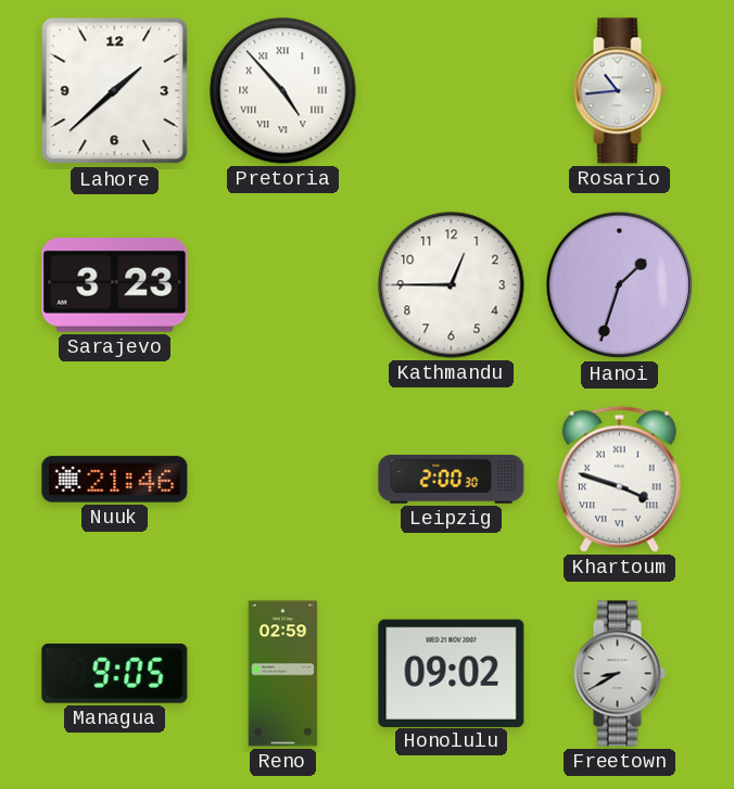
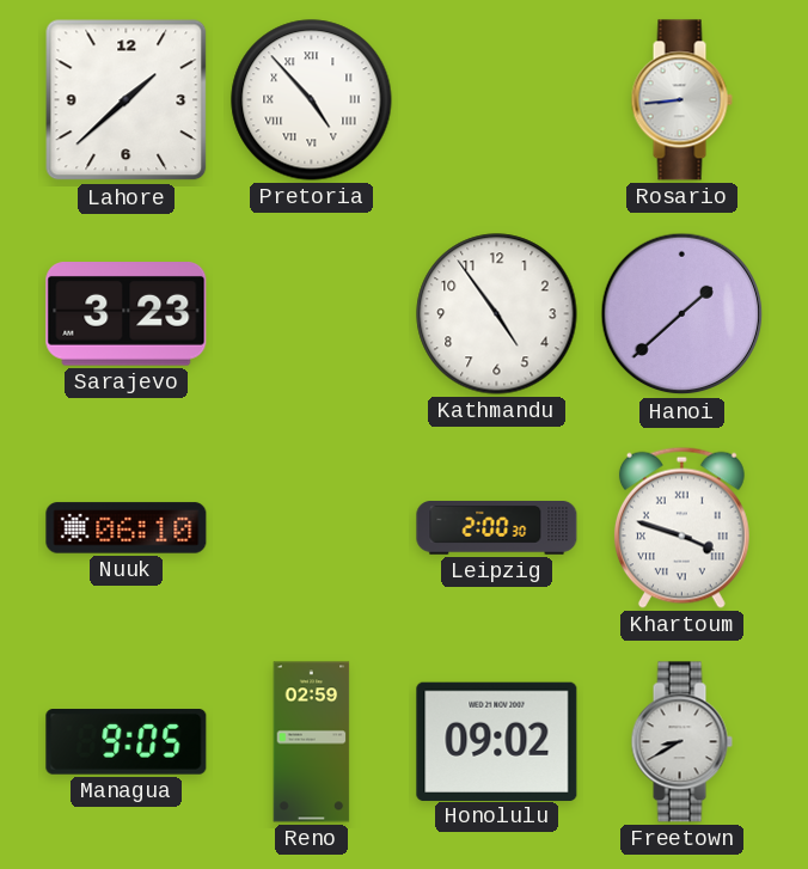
Rosario: 10:44 -> 8:44 (681, 100)
Kathmandu: 12:45 -> 4:54 (497, 314)
Hanoi: 1:33 -> 1:38 (682, 314)
Nuuk: 21:46 -> 06:10 (127, 528)
